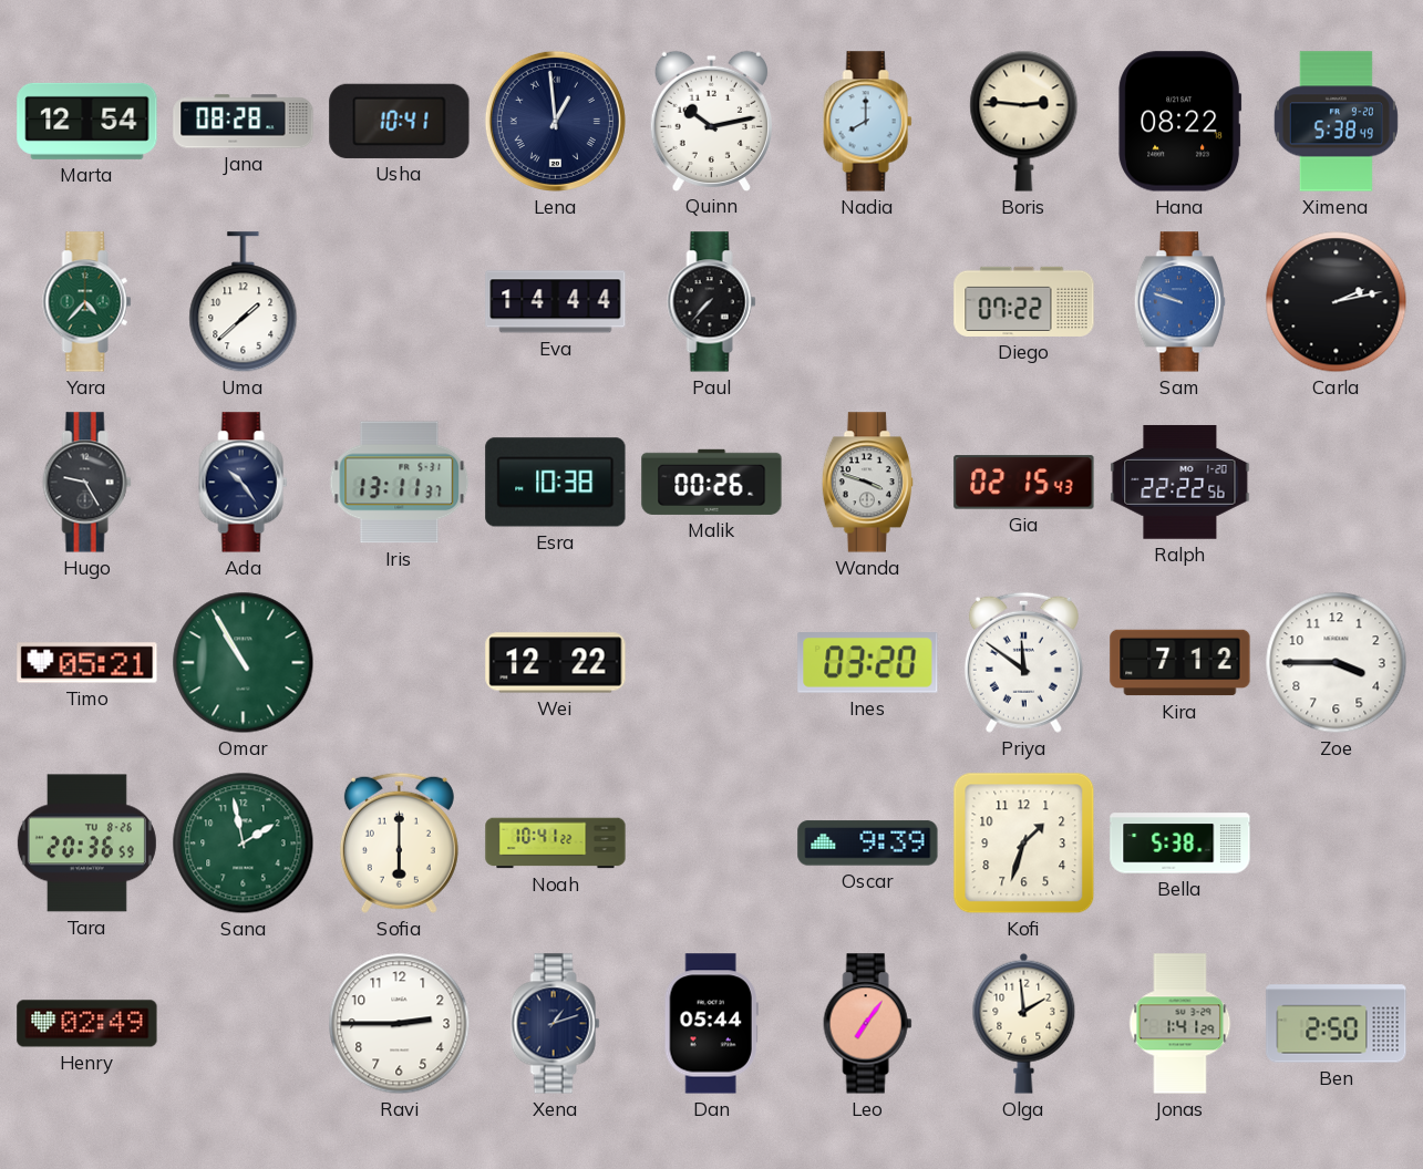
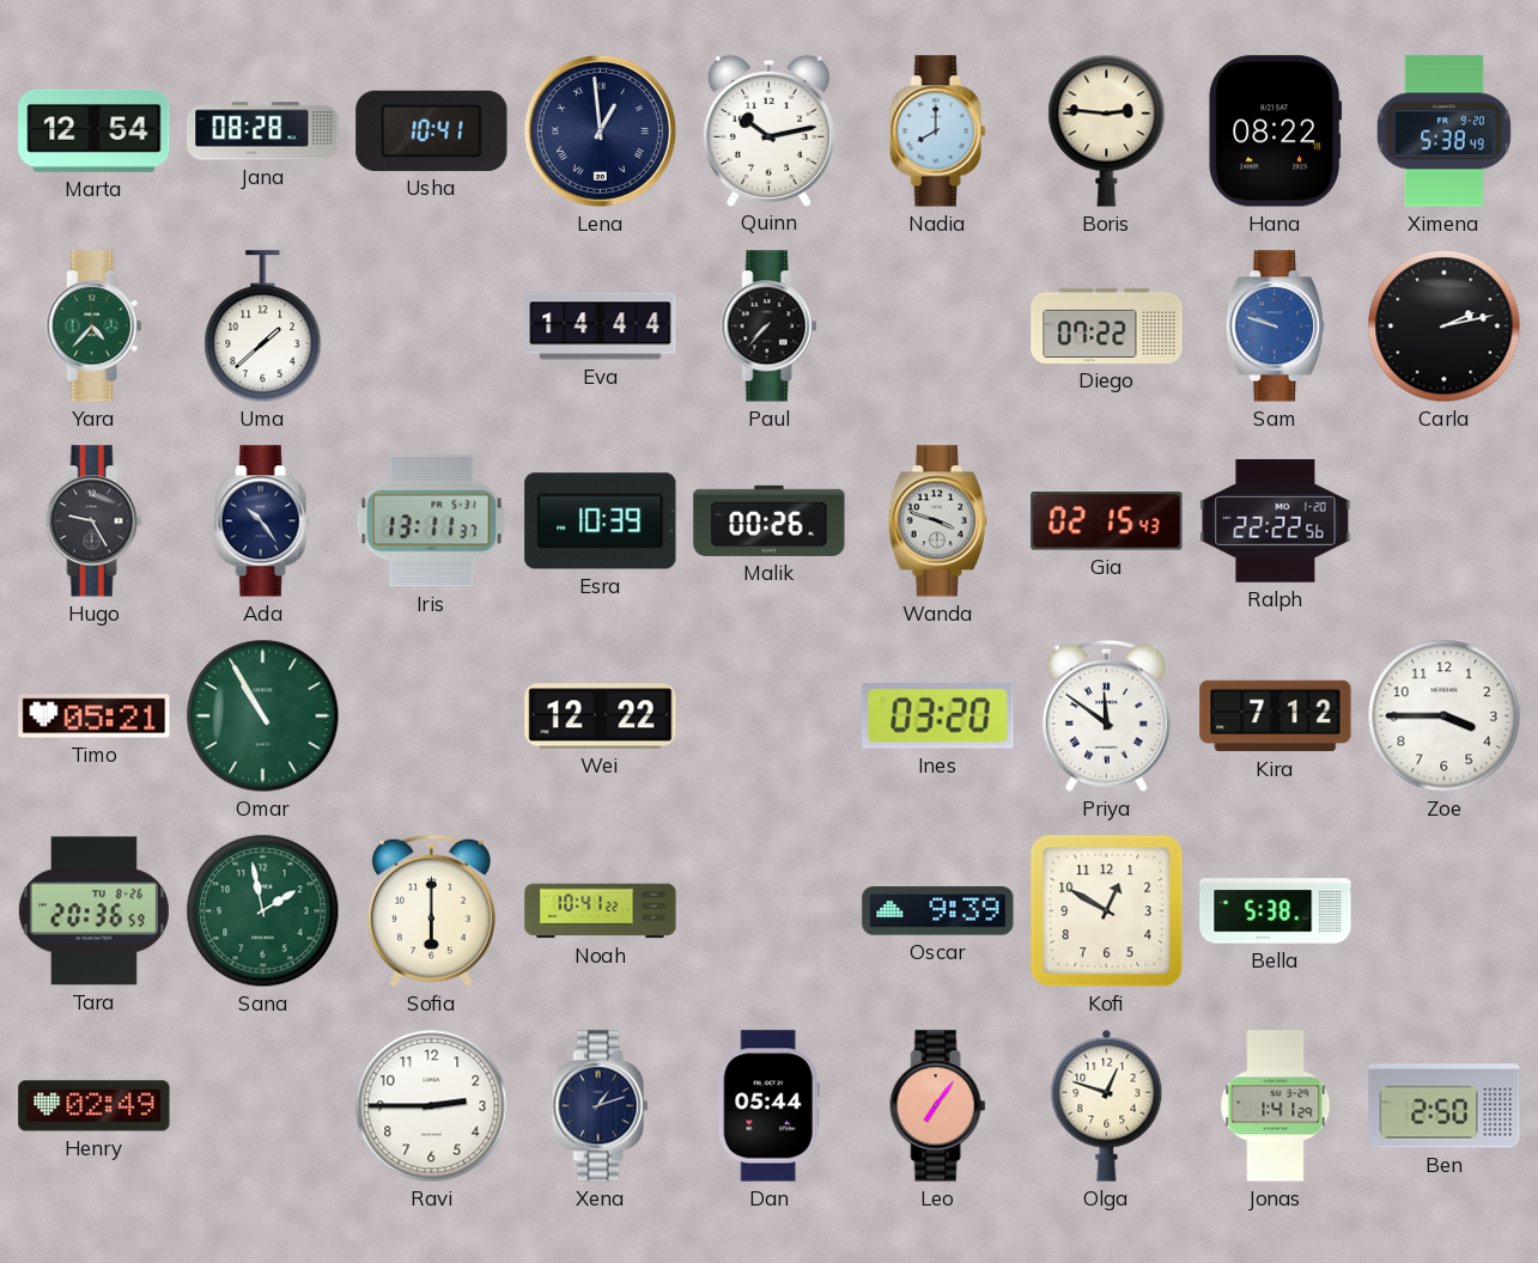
Esra: 10:38 -> 10:39 (601, 521)
Kofi: 1:33 -> 12:50 (1107, 911)
Olga: 1:59 -> 12:48 (1107, 1105)
